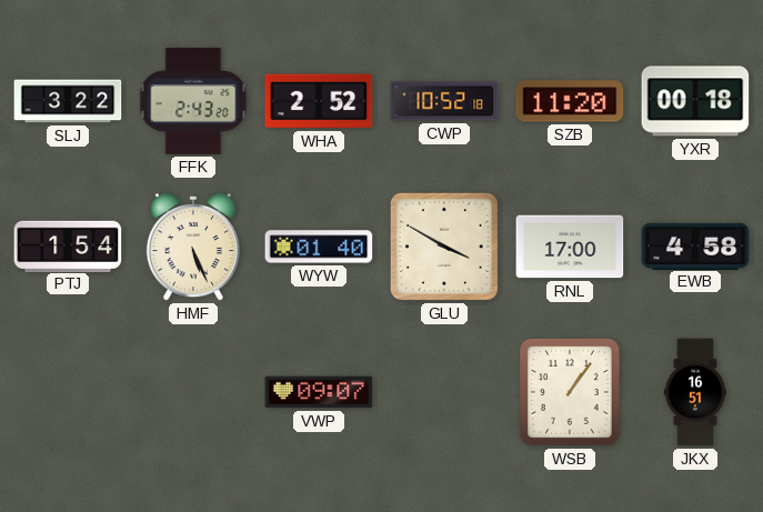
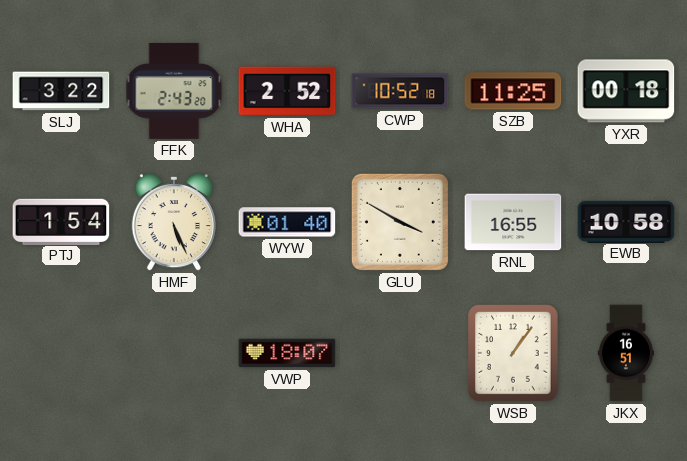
SZB: 11:20 -> 11:25 (513, 91)
RNL: 17:00 -> 16:55 (513, 222)
EWB: 4:58 -> 10:58 (626, 221)
VWP: 09:07 -> 18:07 (287, 353)
